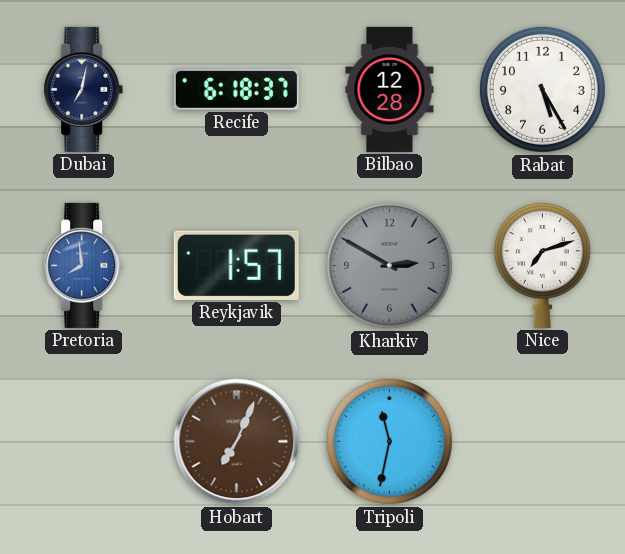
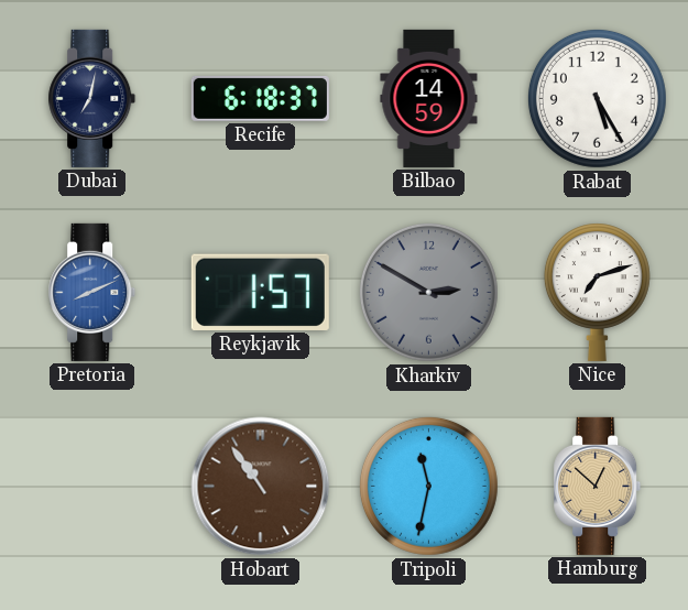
Bilbao: 12:28 -> 14:59 (429, 98)
Pretoria: 7:59 -> 8:11 (92, 292)
Hobart: 7:04 -> 10:54 (261, 487)
Hamburg: none -> 12:52 (598, 486)
